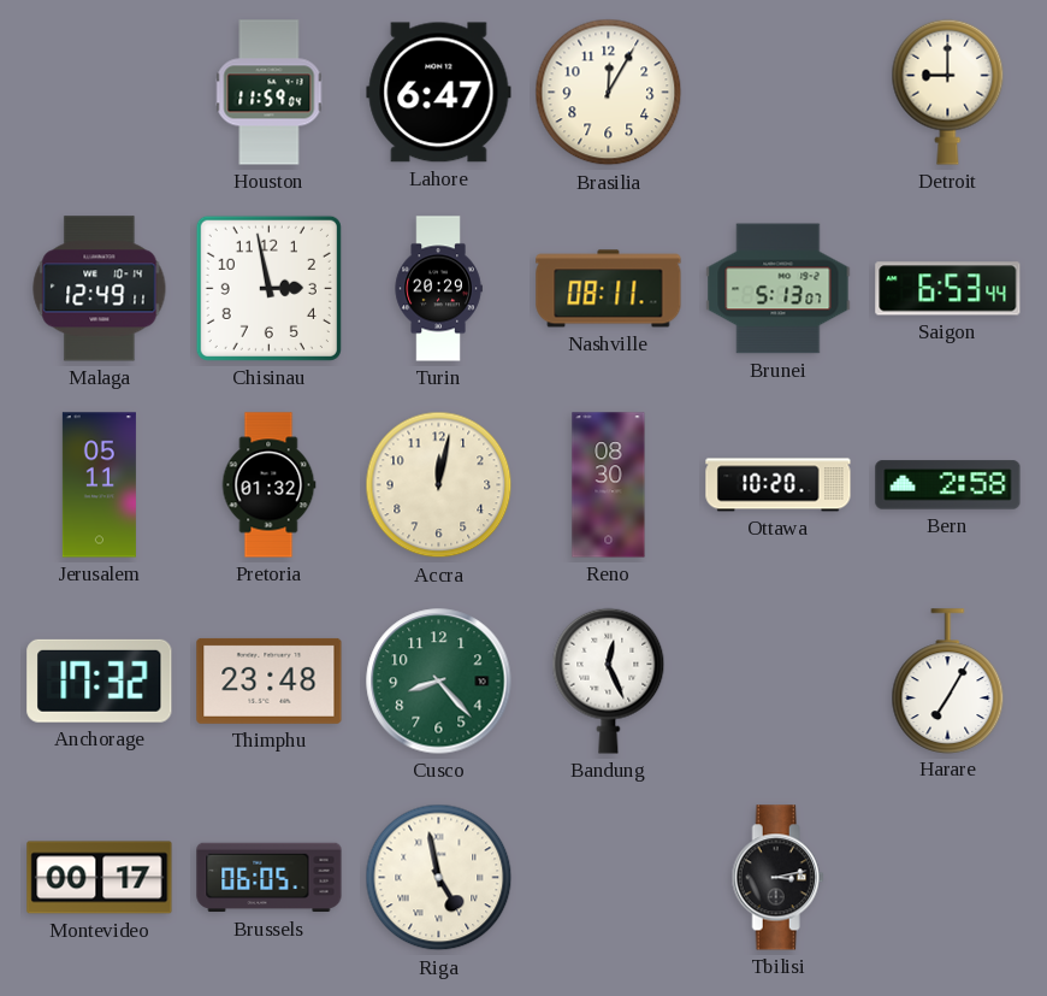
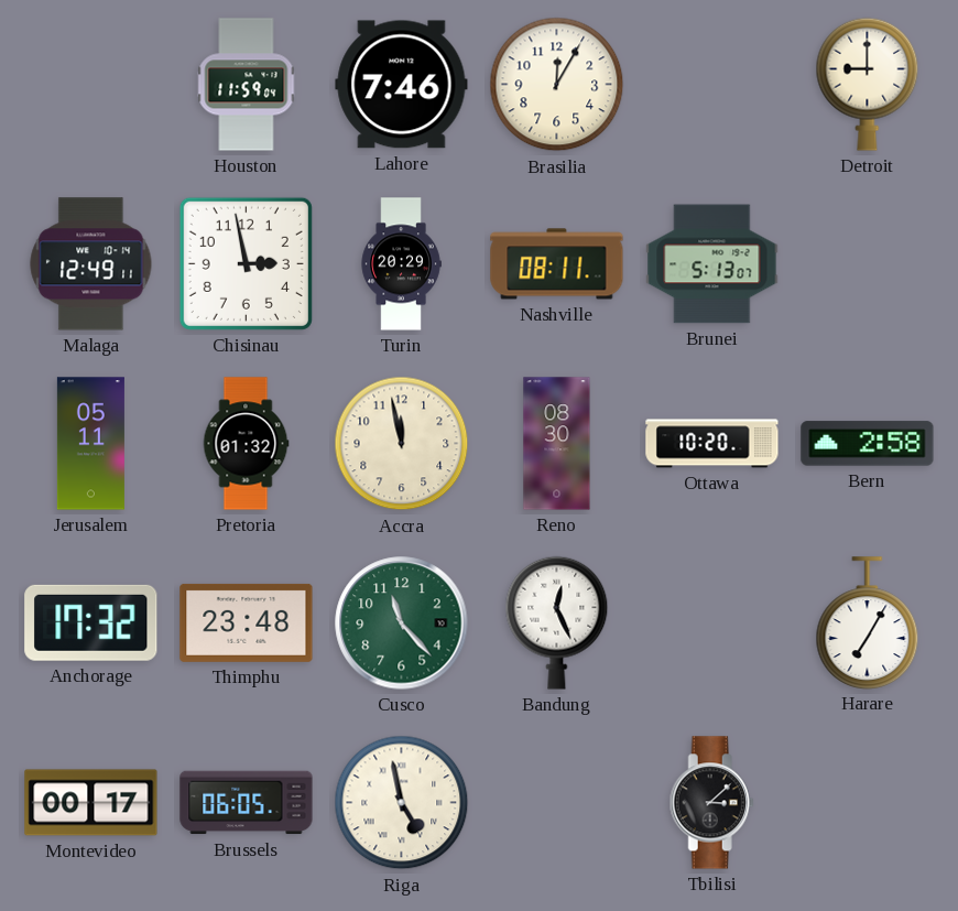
Lahore: 6:47 -> 7:46 (402, 85)
Saigon: 6:53 -> none (948, 289)
Accra: 12:02 -> 11:58 (402, 444)
Cusco: 8:23 -> 11:23 (402, 623)
Tbilisi: 3:13 -> 3:08 (711, 803)
